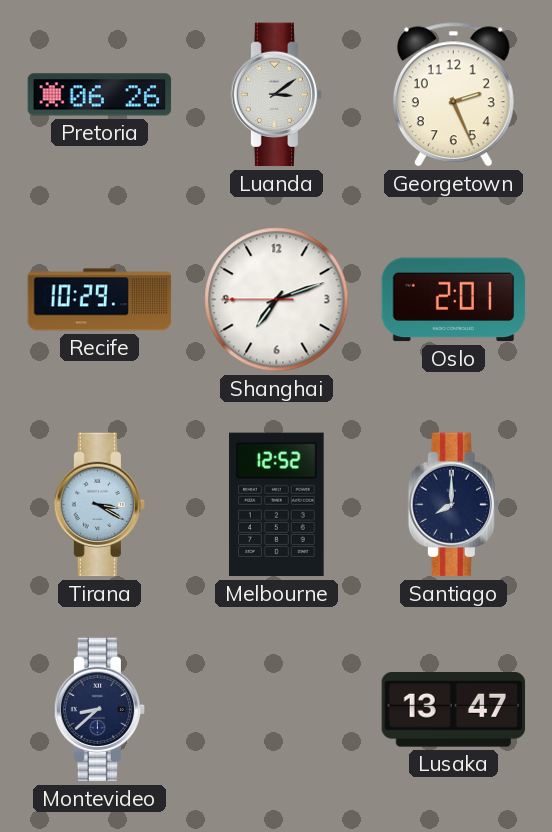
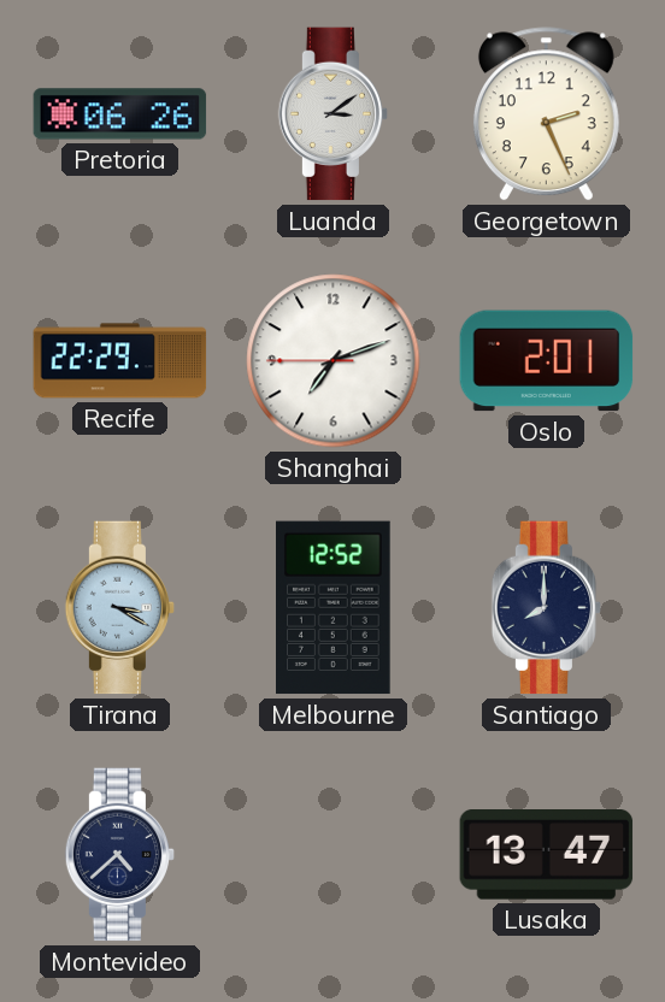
Recife: 10:29 -> 22:29 (120, 361)
Montevideo: 8:38 -> 4:38 (120, 855)
